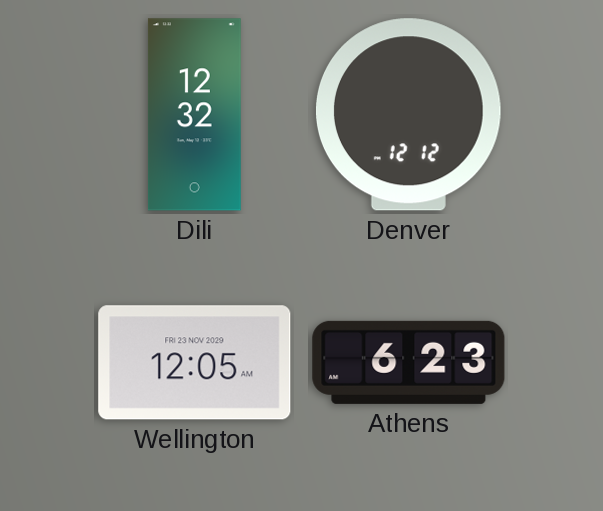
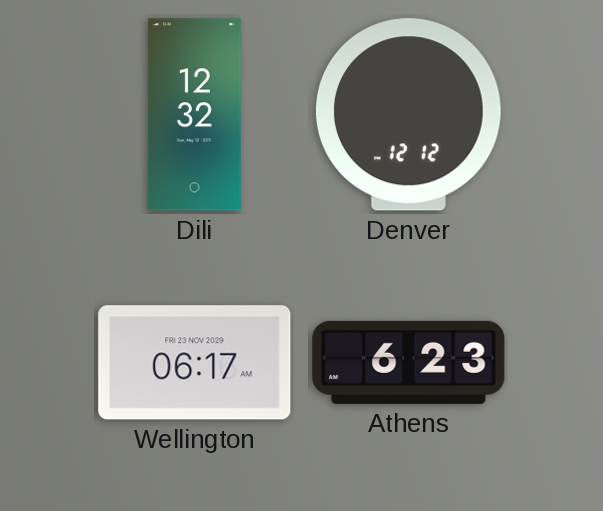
Wellington: 12:05 -> 06:17 (195, 363)
